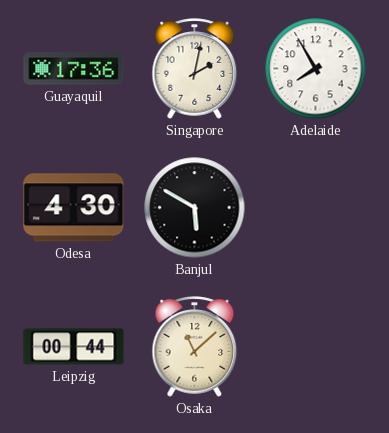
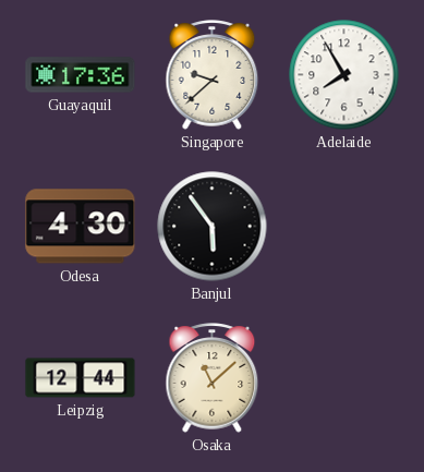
Singapore: 2:02 -> 9:38 (213, 75)
Banjul: 5:50 -> 5:54 (213, 227)
Leipzig: 00:44 -> 12:44 (81, 378)
